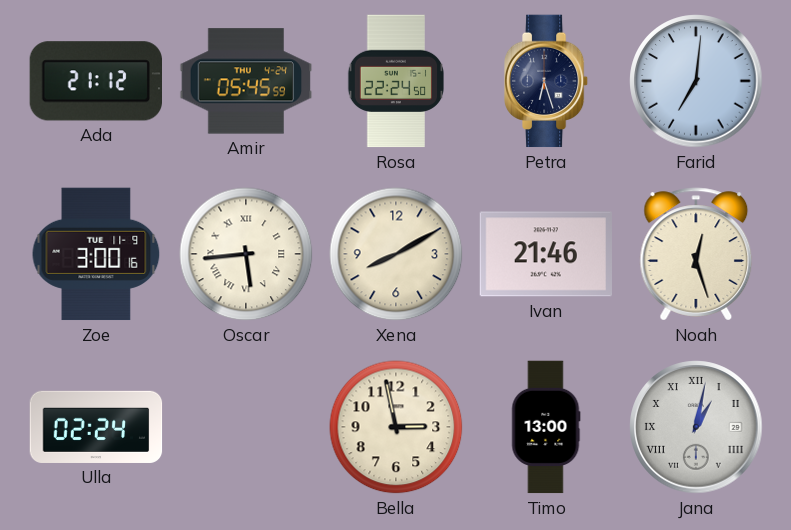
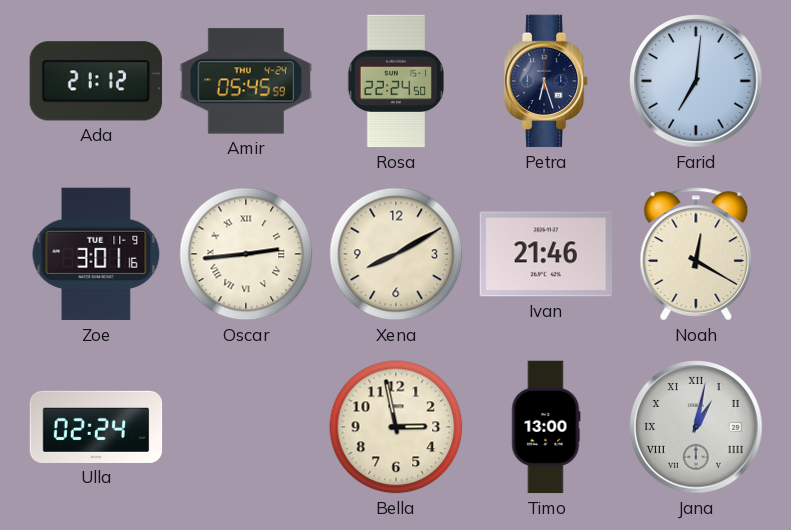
Zoe: 3:00 -> 3:01 (96, 254)
Oscar: 5:44 -> 2:44 (246, 254)
Noah: 12:27 -> 12:20 (696, 254)
